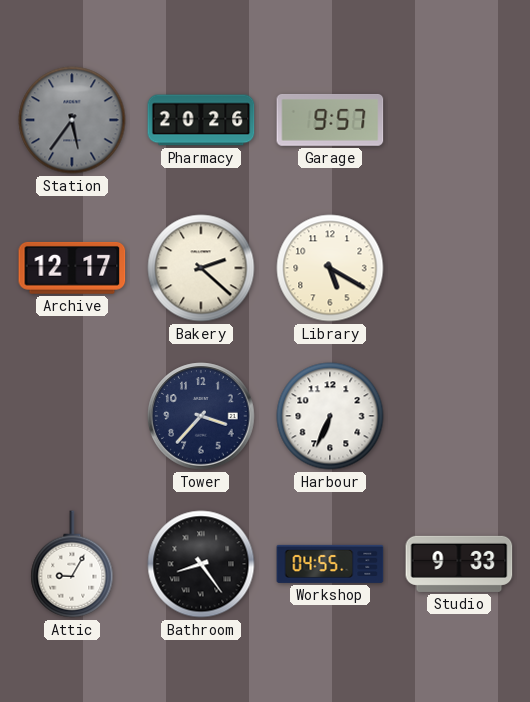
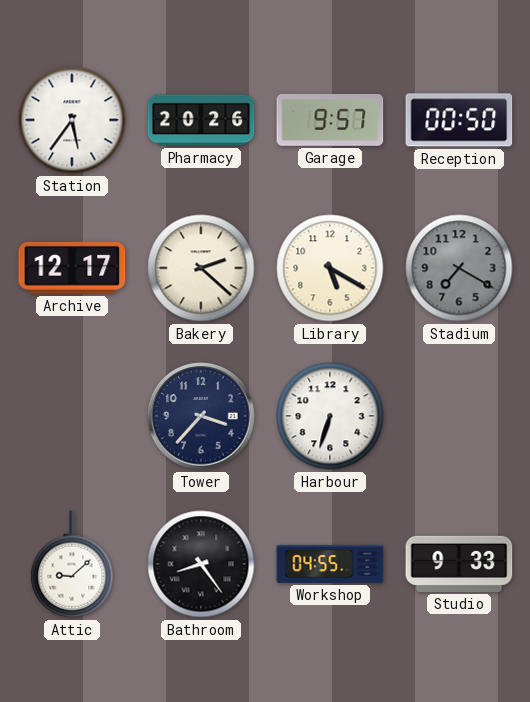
Station dial: grey -> white (72, 120)
Reception: none -> 00:50 (459, 120)
Stadium: none -> 7:20 (459, 268)
Harbour: 6:34 -> 6:33 (330, 416)
Attic: 9:05 -> 9:08 (72, 564)
